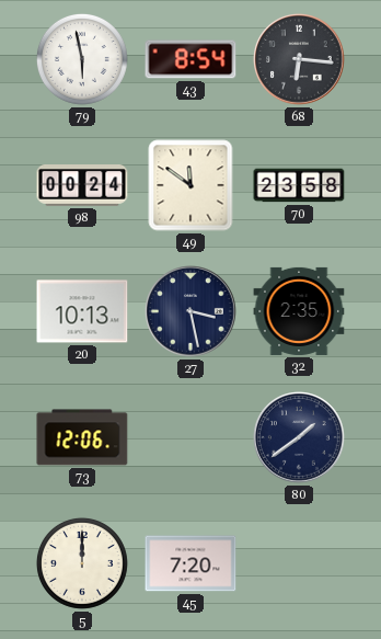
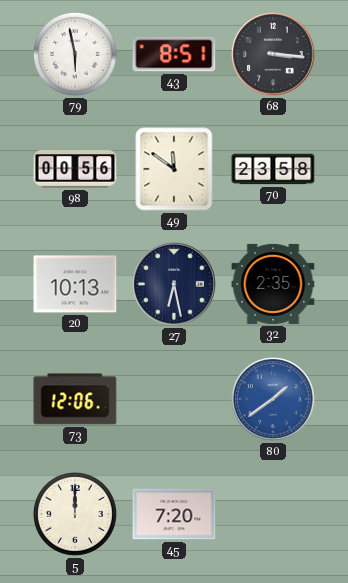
43: 8:54 -> 8:51 (174, 54)
68: 6:16 -> 3:16 (273, 54)
98: 00:24 -> 00:56 (75, 170)
27: 3:28 -> 6:28 (174, 284)
80 dial: navy -> blue (273, 399)
